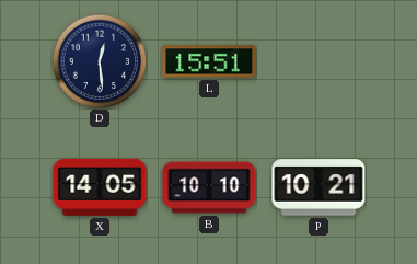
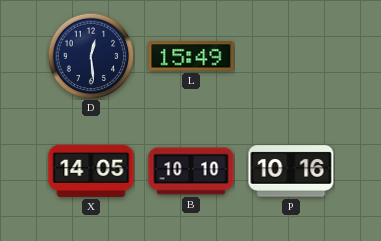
L: 15:51 -> 15:49 (191, 56)
P: 10:21 -> 10:16 (291, 171)
